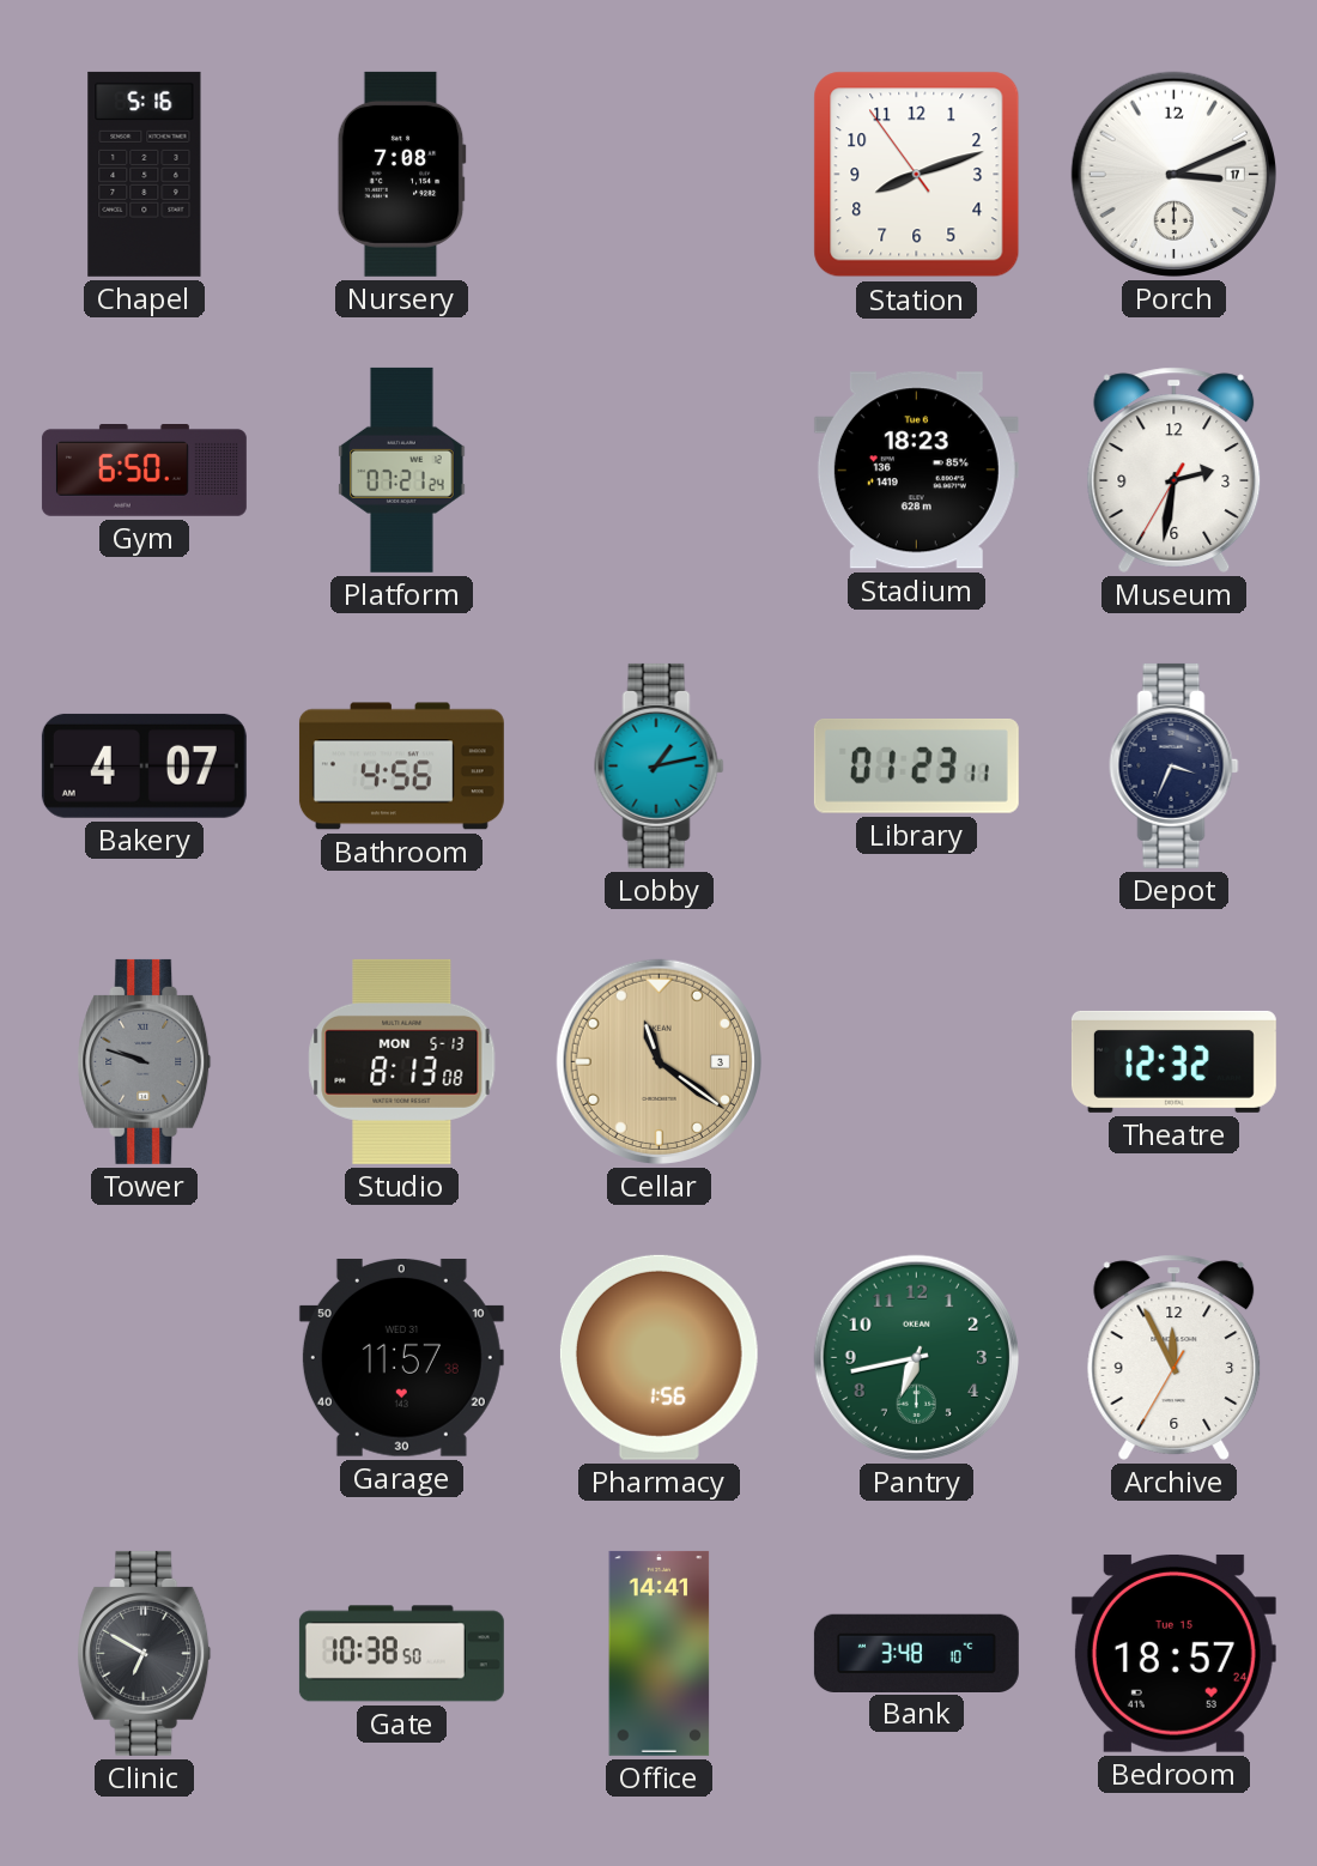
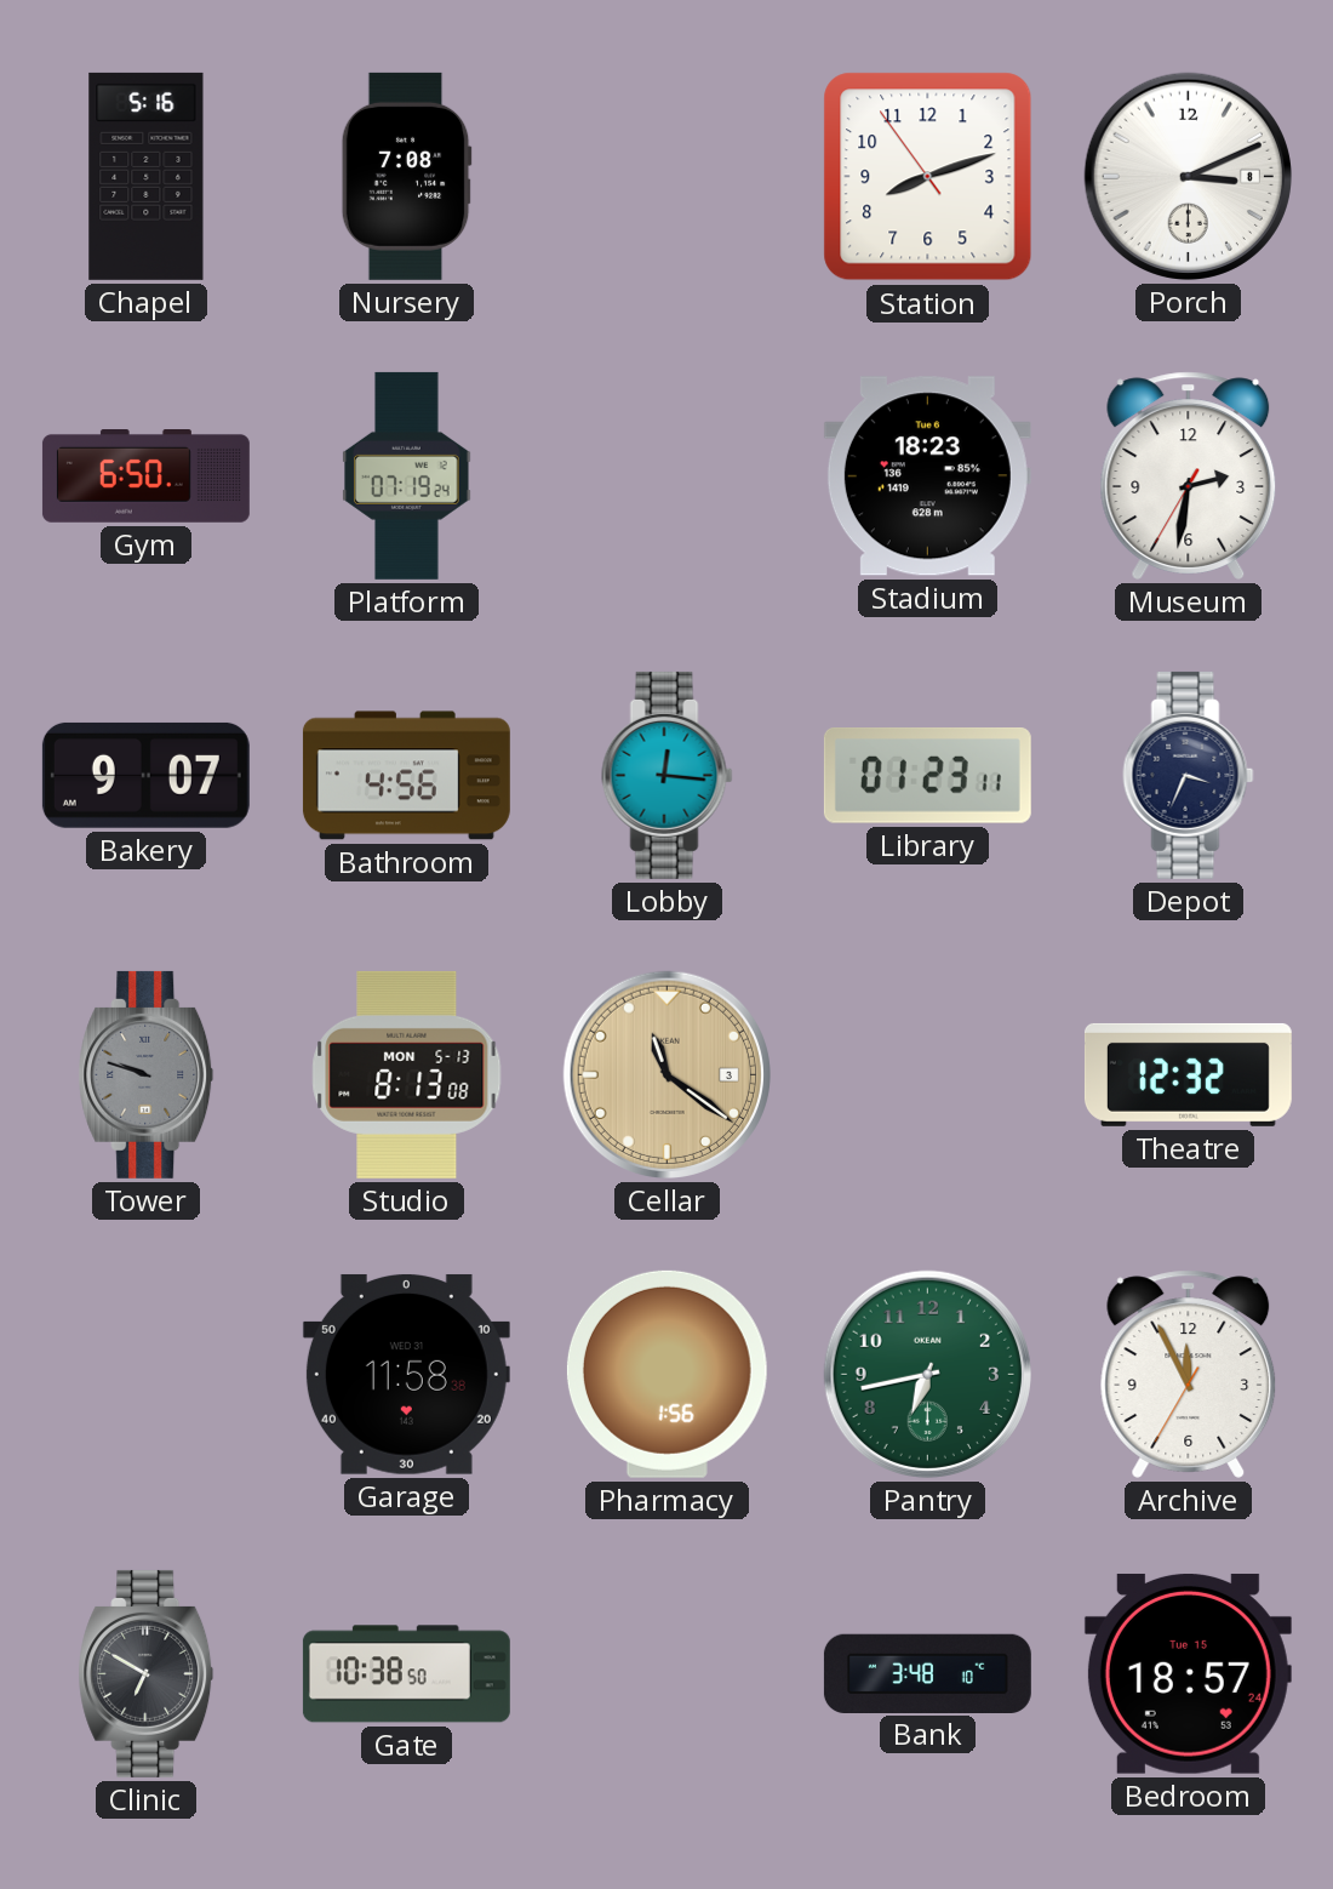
Porch date: 17 -> 8 (1188, 176)
Platform: 07:21 -> 07:19 (407, 475)
Bakery: 4:07 -> 9:07 (145, 775)
Lobby: 1:13 -> 12:16 (668, 775)
Garage: 11:57 -> 11:58 (406, 1375)
Office: 14:41 -> none (660, 1653)
